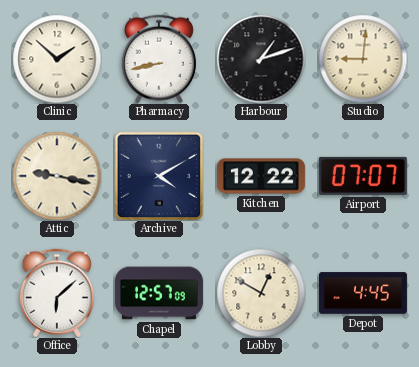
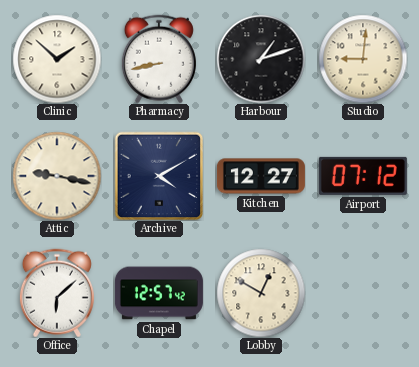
Kitchen: 12:22 -> 12:27 (261, 176)
Airport: 07:07 -> 07:12 (363, 176)
Chapel: 12:57:09 -> 12:57:42 (159, 293)
Depot: 4:45 -> none (363, 293)
